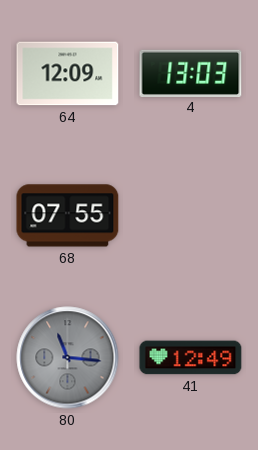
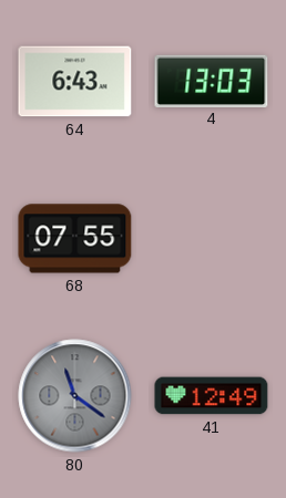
64: 12:09 -> 6:43 (75, 82)
80: 11:16 -> 11:21 (75, 396)
